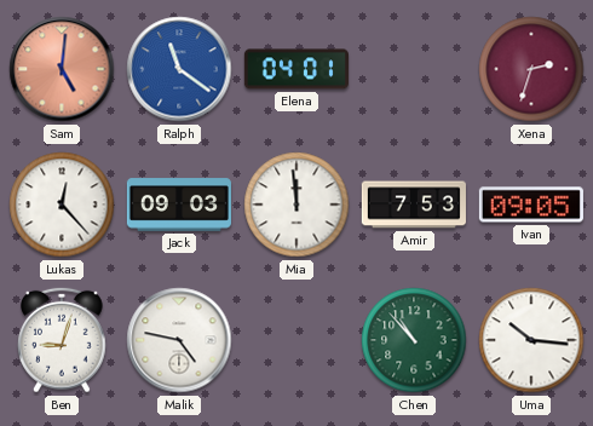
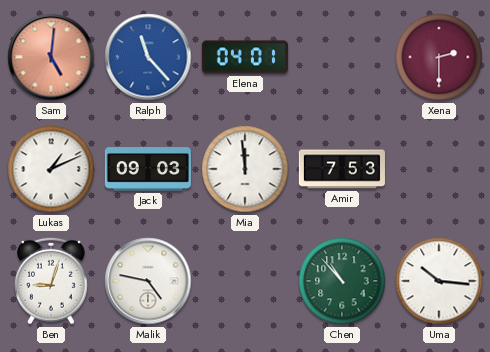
Ralph: 11:21 -> 11:23 (148, 57)
Xena: 2:33 -> 2:30 (439, 57)
Lukas: 12:23 -> 1:11 (51, 169)
Ivan: 09:05 -> none (531, 205)
